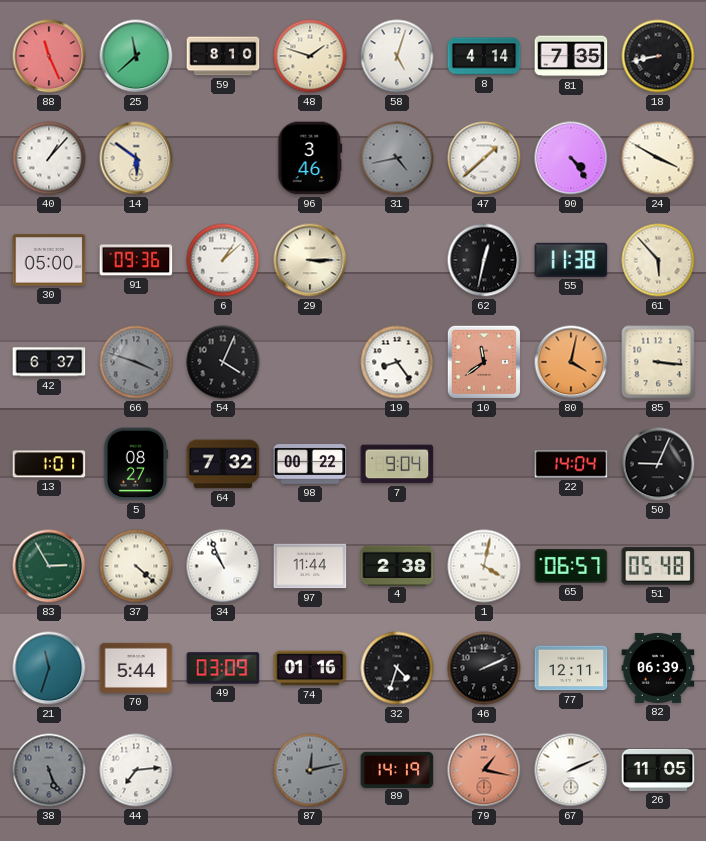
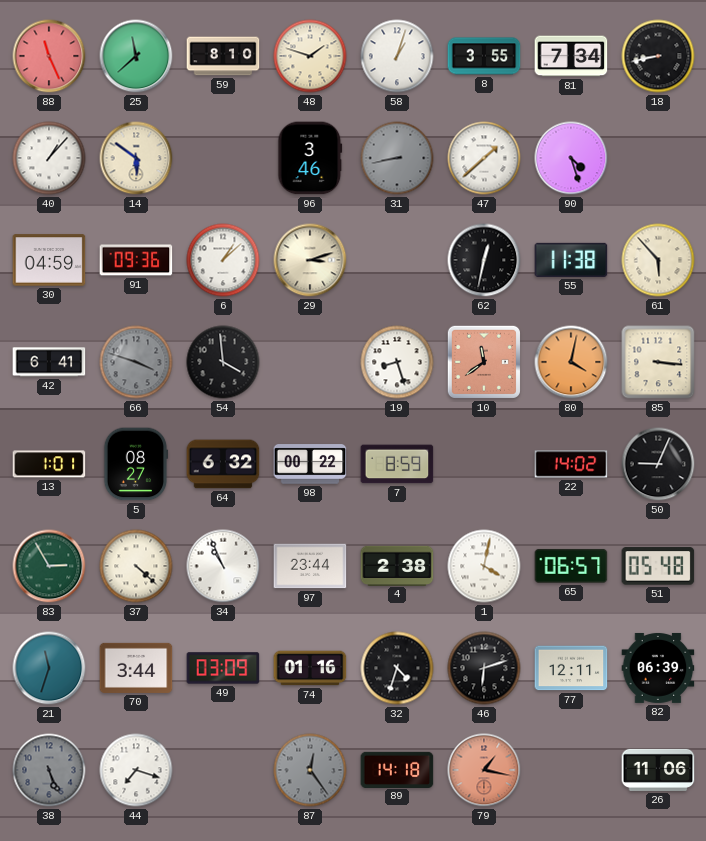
58: 5:03 -> 1:03 (397, 56)
8: 4:14 -> 3:55 (484, 56)
81: 7:35 -> 7:34 (571, 56)
31: 4:43 -> 8:43 (397, 158)
90: 4:24 -> 4:27 (571, 158)
24: 3:50 -> none (658, 158)
30: 05:00 -> 04:59 (49, 260)
29: 3:15 -> 3:12 (310, 260)
42: 6:37 -> 6:41 (49, 362)
54: 4:04 -> 3:59 (223, 362)
19: 8:24 -> 8:27 (397, 362)
64: 7:32 -> 6:32 (223, 464)
7: 9:04 -> 8:59 (397, 464)
22: 14:04 -> 14:02 (571, 464)
97: 11:44 -> 23:44 (310, 566)
70: 5:44 -> 3:44 (136, 668)
46: 2:11 -> 6:12 (484, 668)
44: 7:14 -> 7:18 (136, 770)
87: 12:13 -> 12:24 (310, 770)
89: 14:19 -> 14:18 (397, 769)
67: 2:11 -> none (571, 770)
26: 11:05 -> 11:06 (658, 770)
